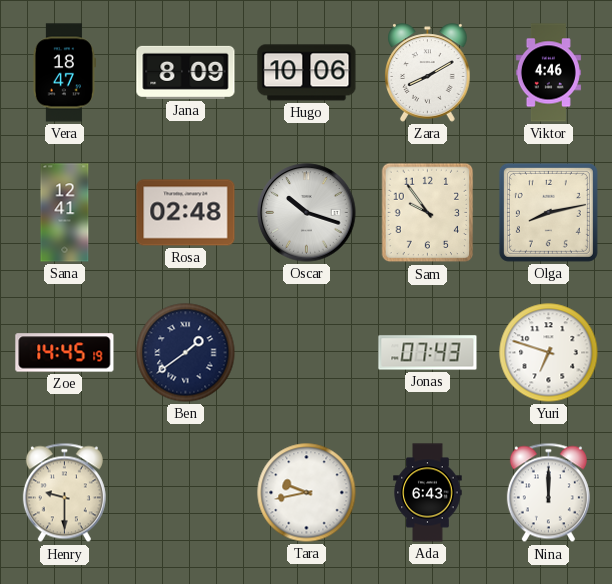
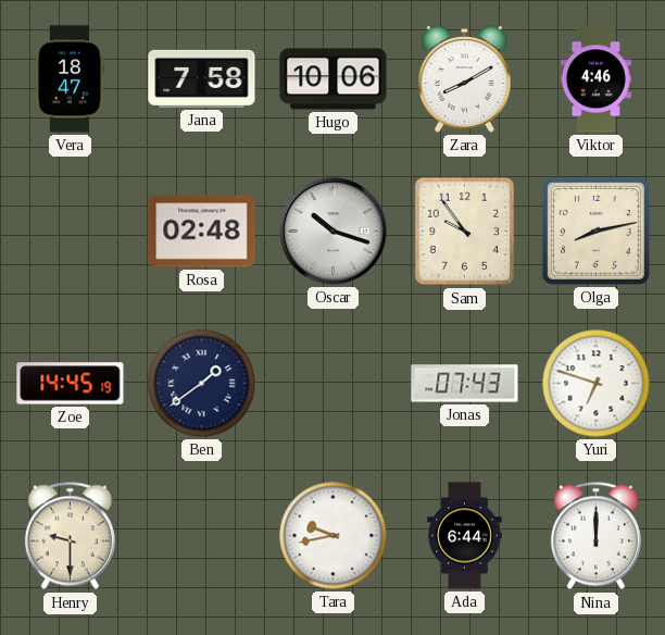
Jana: 8:09 -> 7:58 (202, 78)
Sana: 12:41 -> none (65, 213)
Ada: 6:43 -> 6:44 (465, 536)
